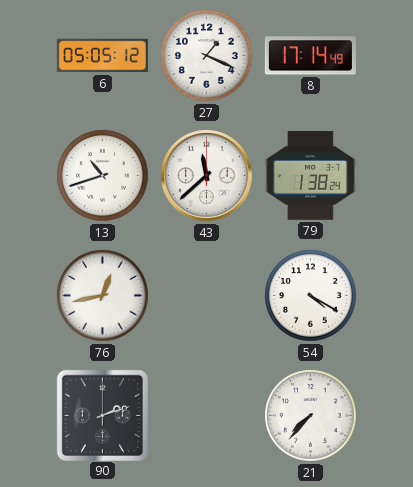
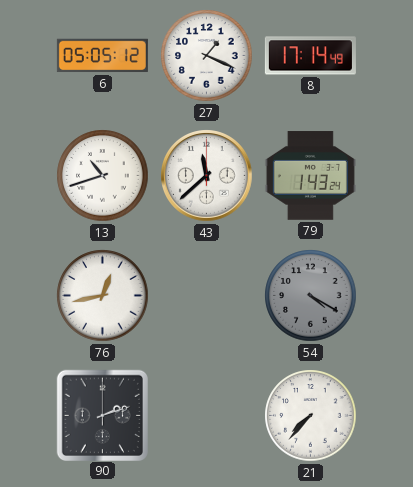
79: 1:38 -> 1:43 (310, 176)
54 dial: white -> grey (311, 296)
